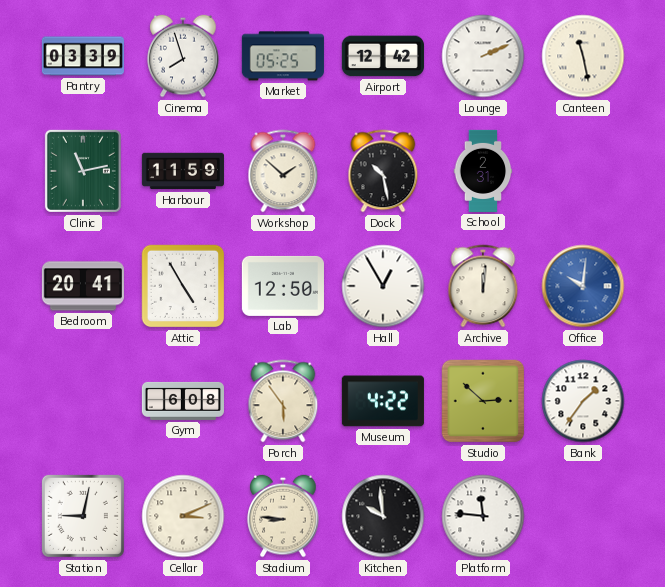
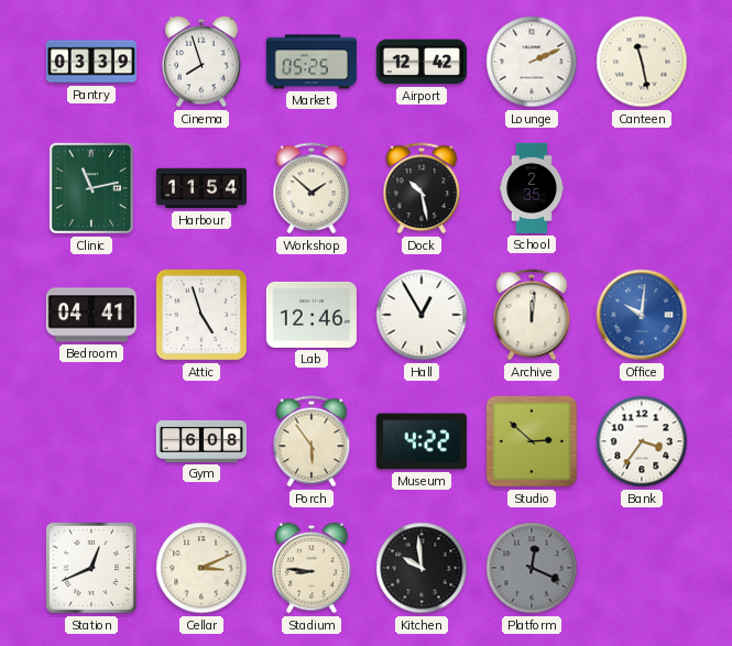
Harbour: 11:59 -> 11:54 (201, 188)
School: 2:31 -> 2:35 (532, 188)
Bedroom: 20:41 -> 04:41 (91, 315)
Attic: 4:55 -> 4:57 (201, 315)
Lab: 12:50 -> 12:46 (312, 315)
Bank: 1:36 -> 3:36 (642, 441)
Station: 9:02 -> 12:41 (91, 568)
Platform: 11:46 -> 12:19 (532, 568)
Platform dial: white -> grey (532, 568)
